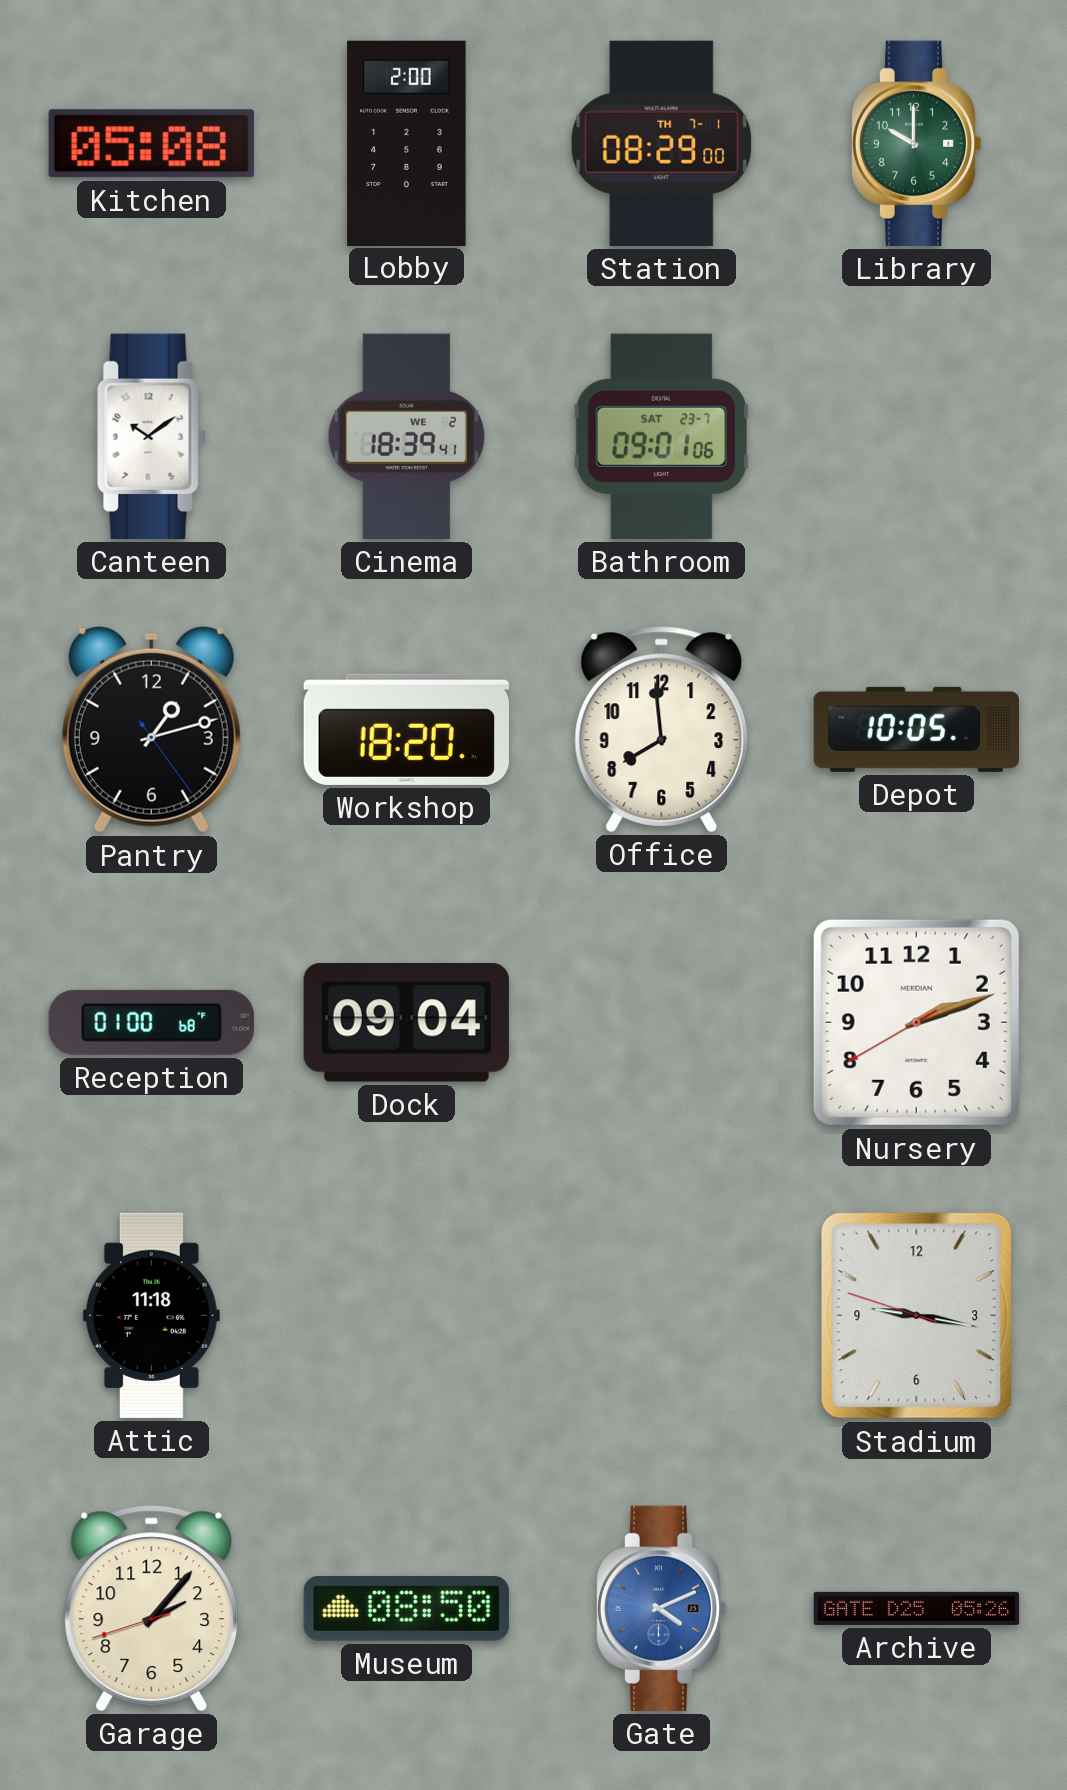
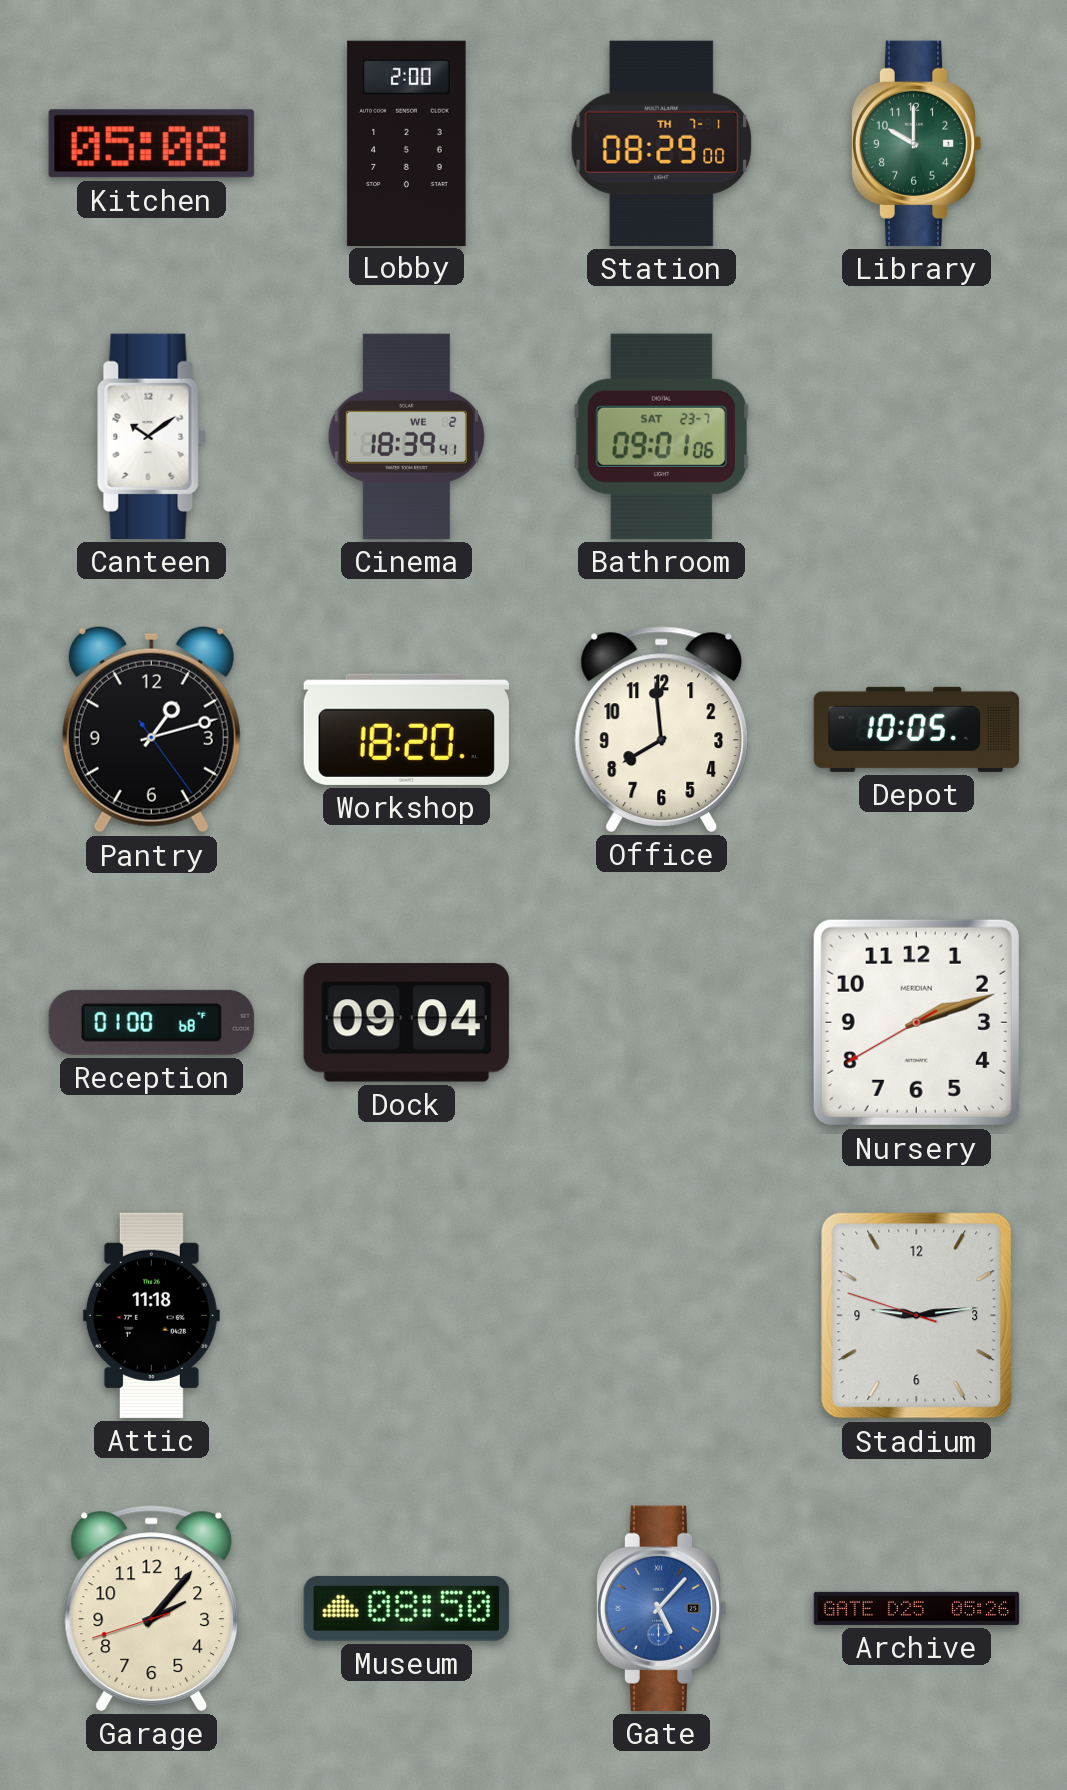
Stadium: 9:16 -> 9:13 (917, 1316)
Gate: 4:11 -> 5:07 (661, 1608)
